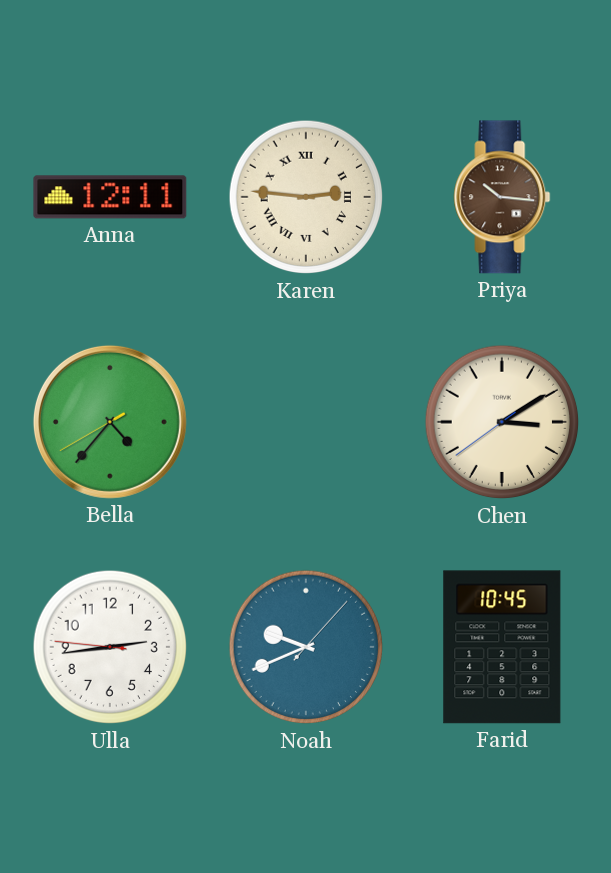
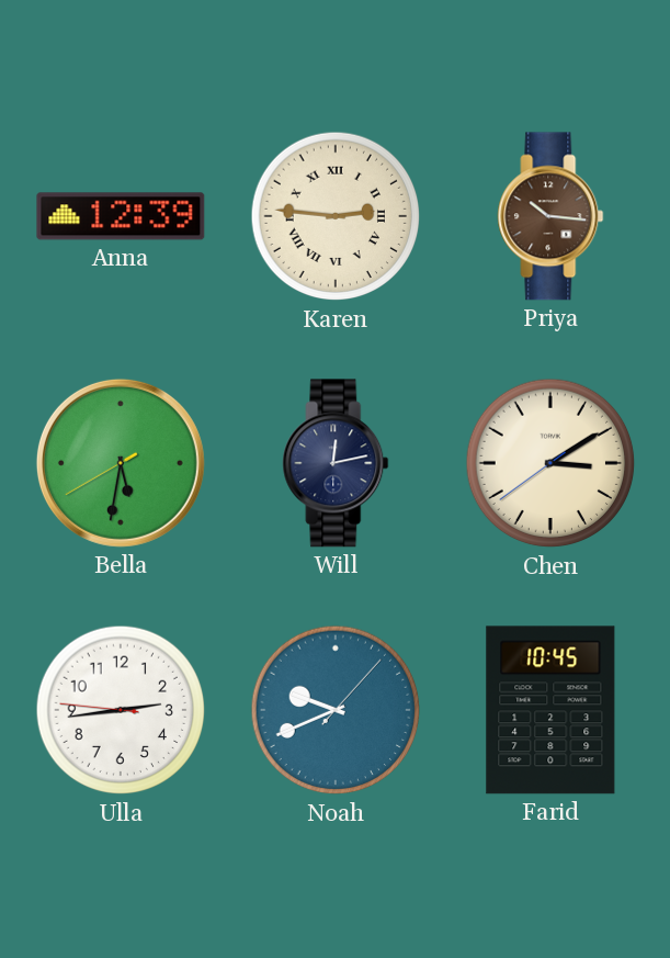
Anna: 12:11 -> 12:39 (121, 216)
Bella: 4:36 -> 5:31 (121, 463)
Will: none -> 12:13 (336, 463)
